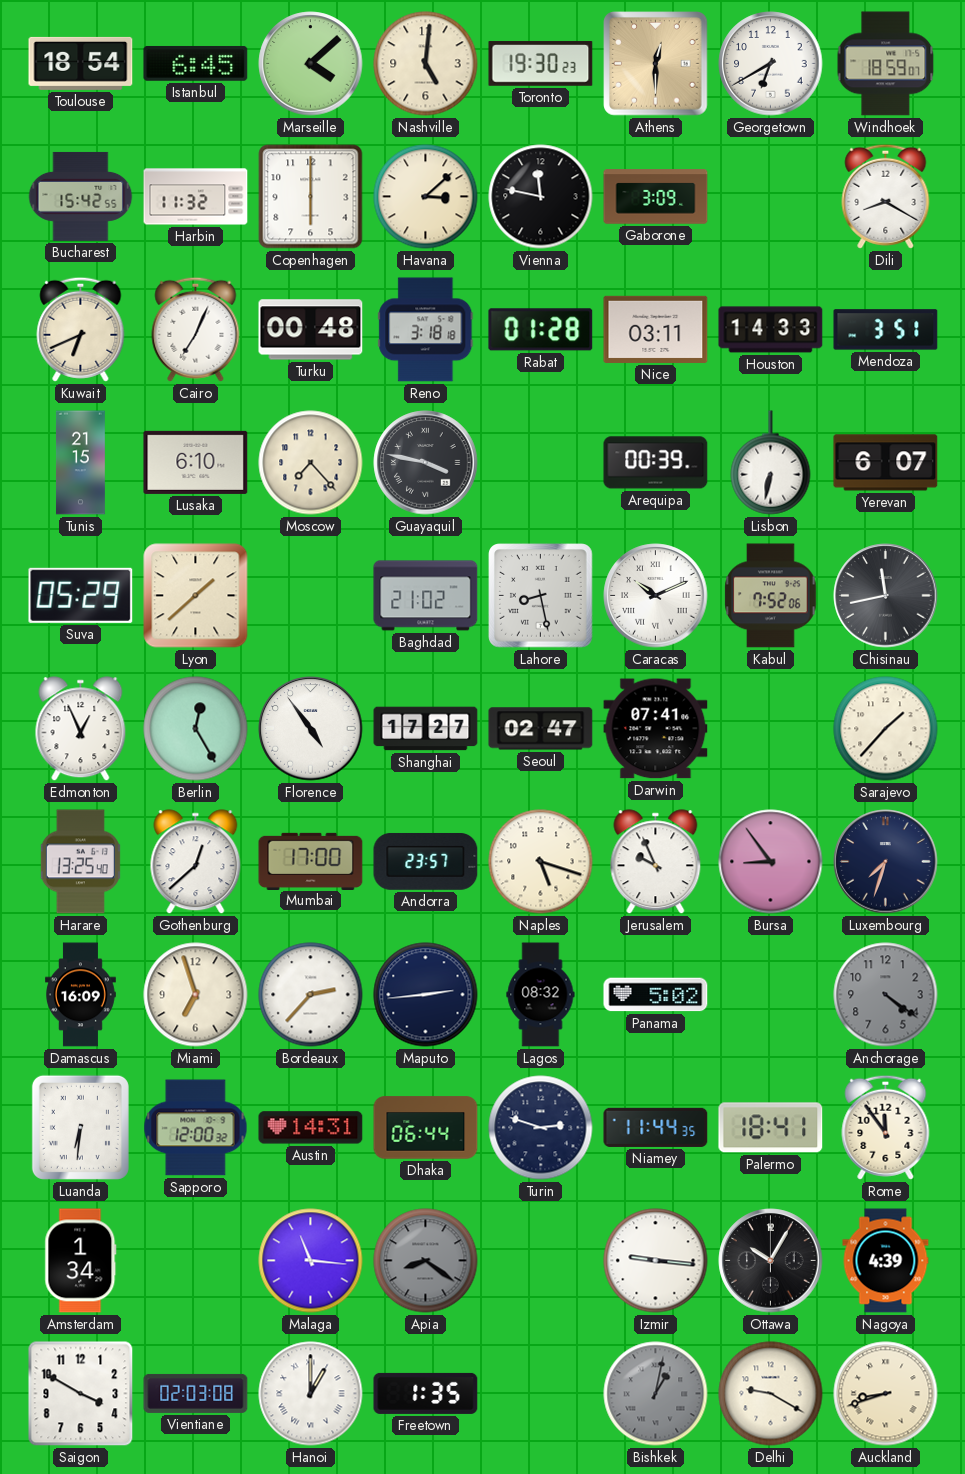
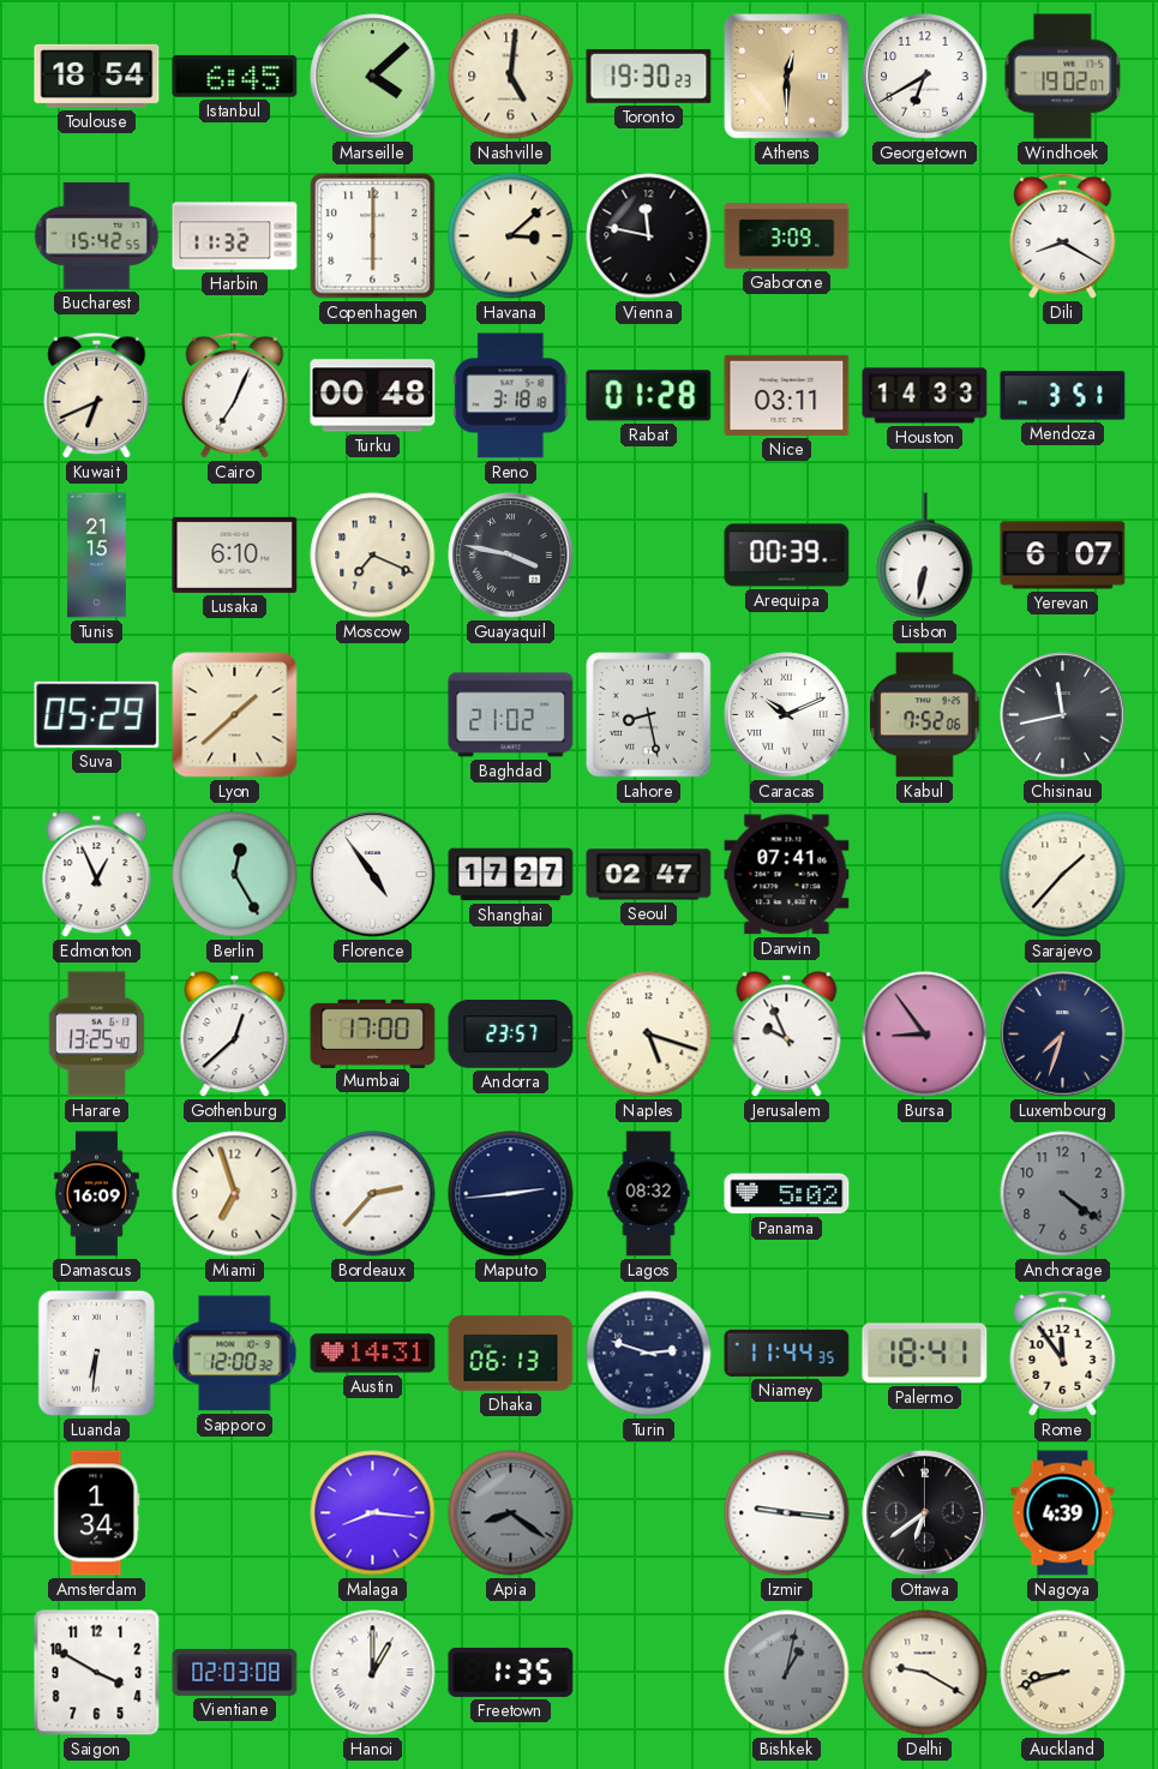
Windhoek: 18:59 -> 19:02 (1063, 77)
Moscow: 7:23 -> 7:19 (373, 556)
Dhaka: 06:44 -> 06:13 (511, 1354)
Malaga: 11:16 -> 8:16 (373, 1513)
Ottawa: 10:05 -> 6:39 (925, 1513)
